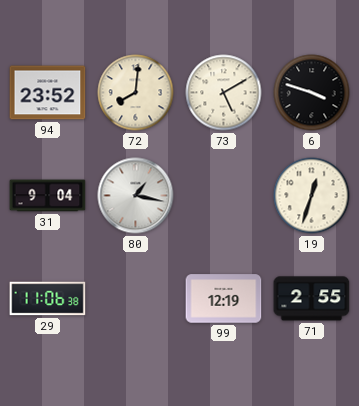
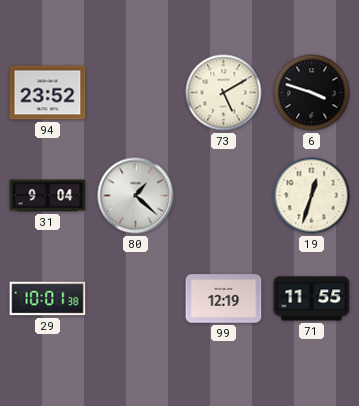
72: 8:01 -> none (136, 93)
80: 1:17 -> 1:22 (136, 196)
29: 11:06 -> 10:01 (48, 299)
71: 2:55 -> 11:55 (312, 299)
